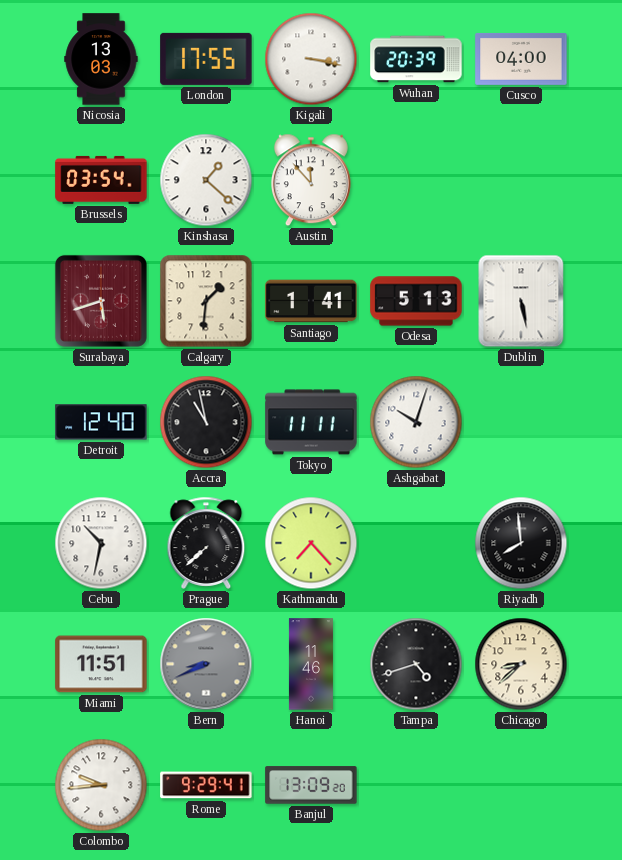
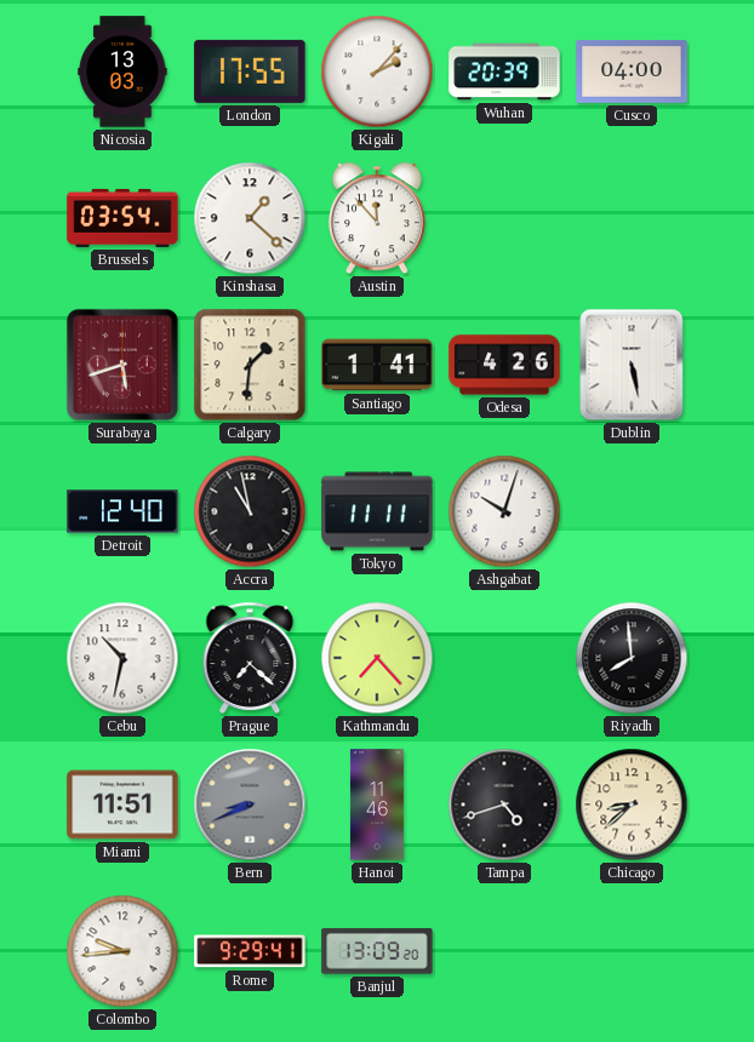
Kigali: 3:17 -> 2:07 (377, 71)
Odesa: 5:13 -> 4:26 (504, 365)
Prague: 7:38 -> 7:22 (250, 658)
